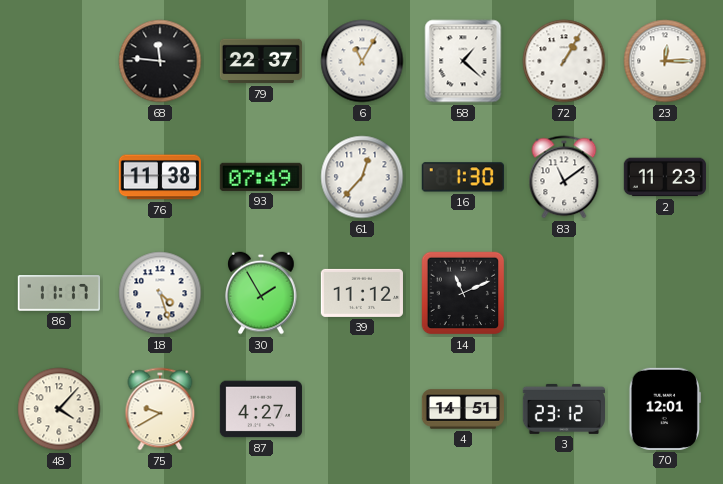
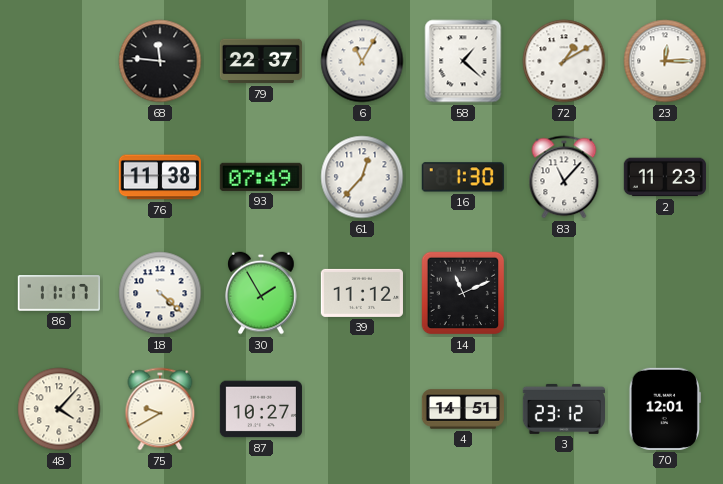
72: 1:05 -> 1:10 (564, 61)
83: 11:09 -> 11:07 (564, 177)
18: 4:27 -> 4:22 (160, 293)
87: 4:27 -> 10:27 (261, 409)
